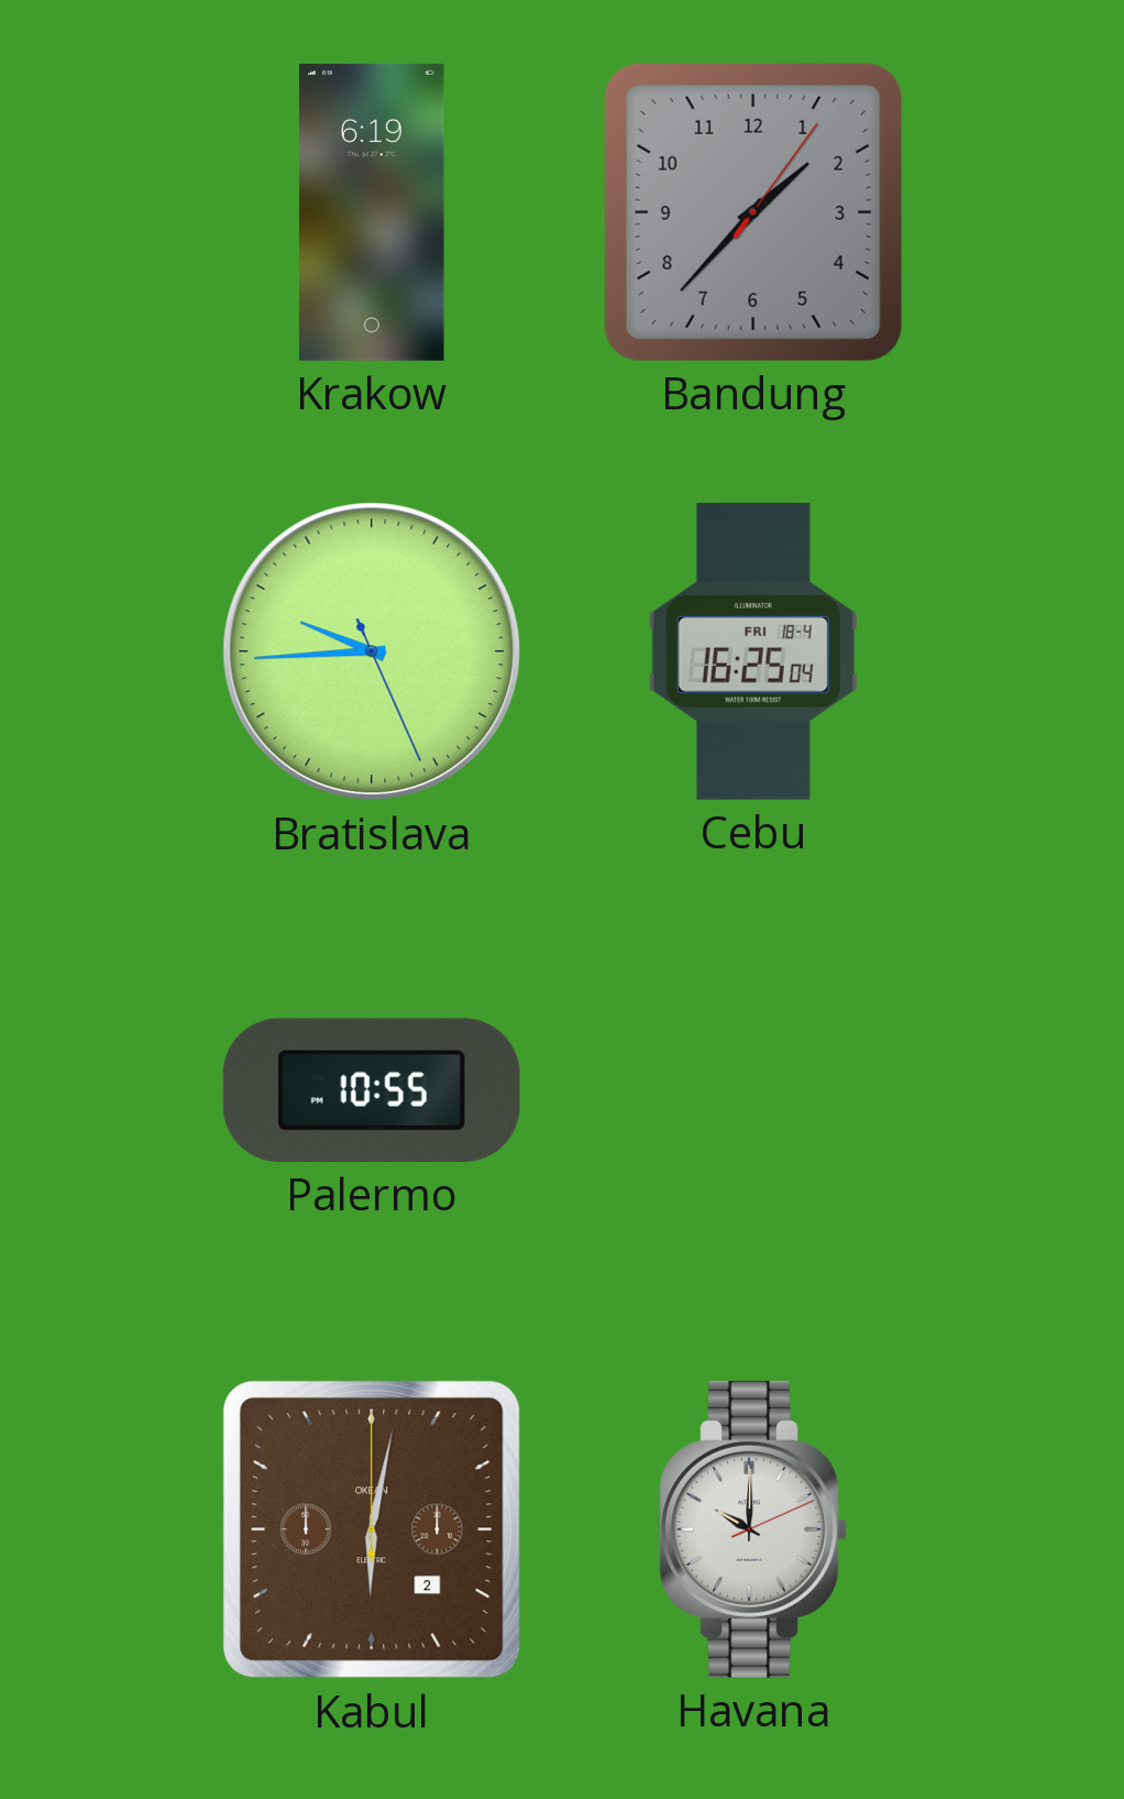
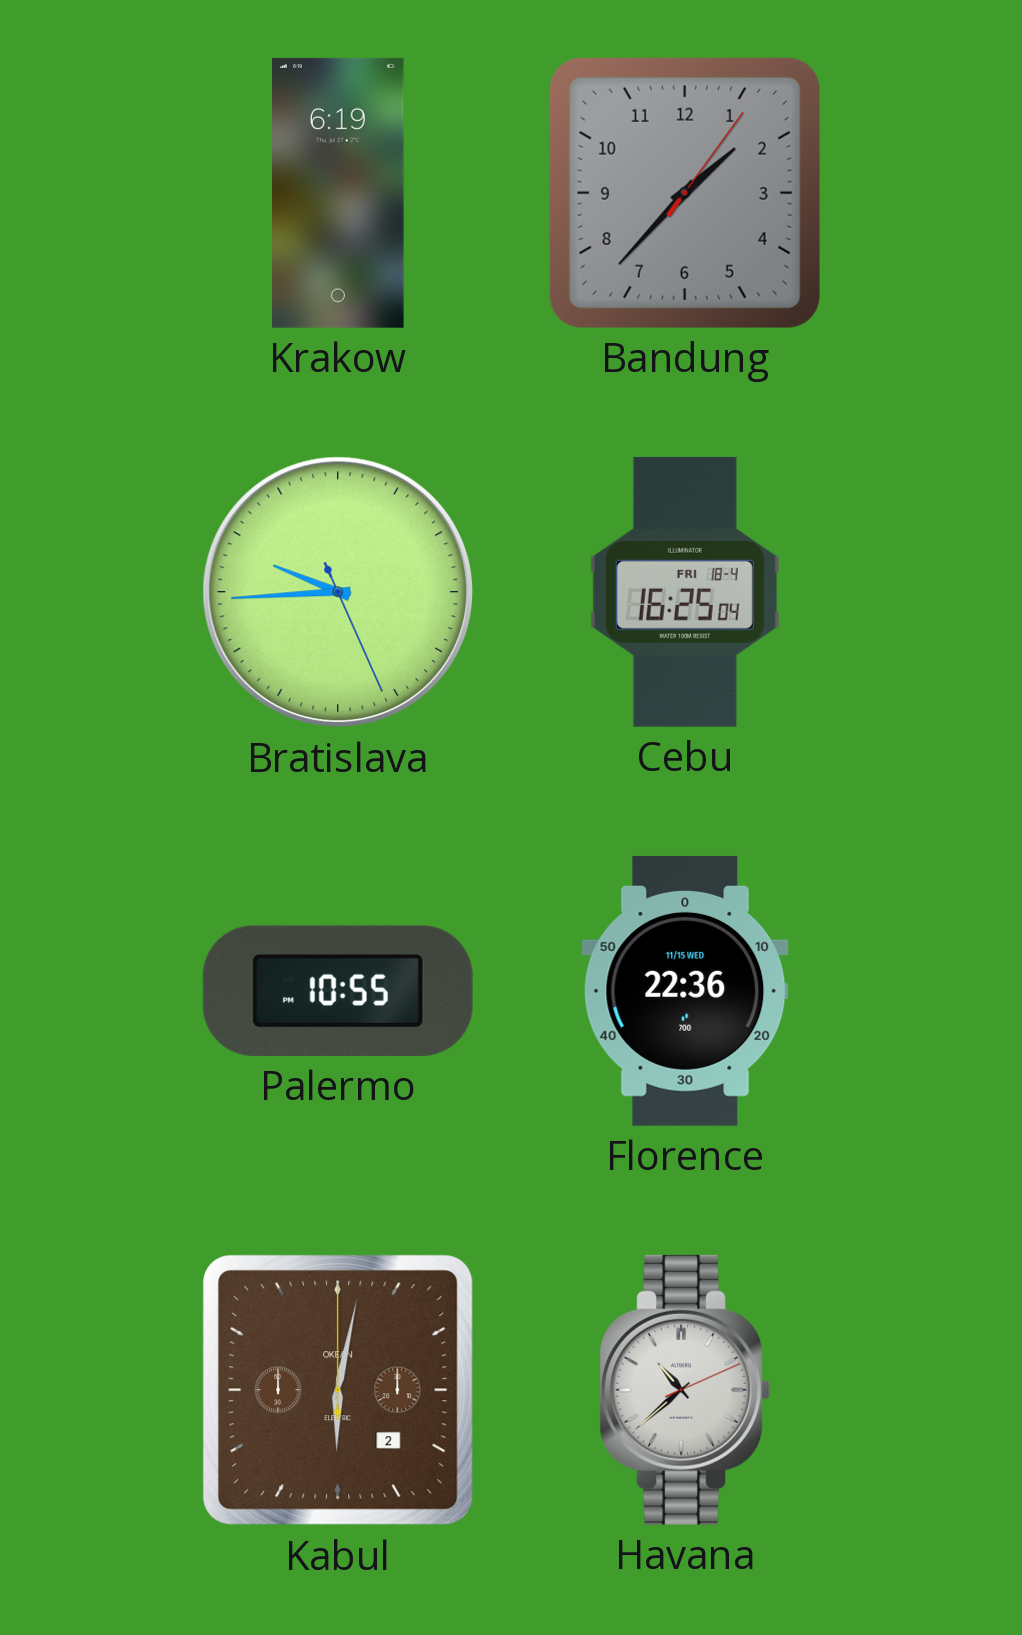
Florence: none -> 22:36 (685, 991)
Havana: 10:00 -> 10:38 (685, 1390)
